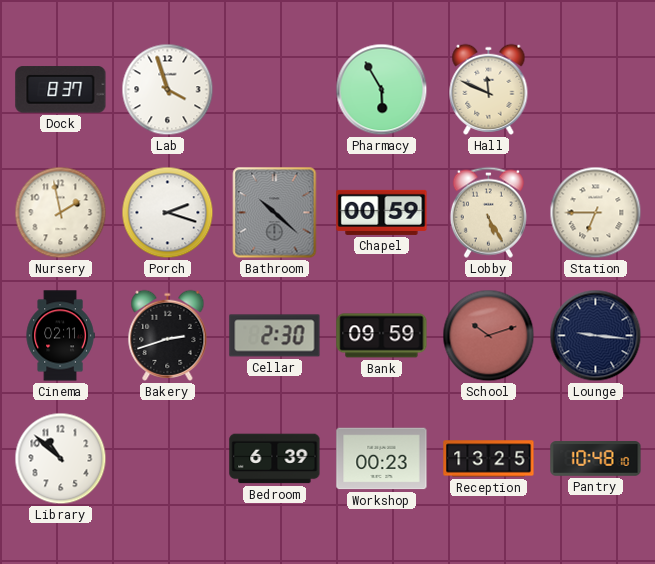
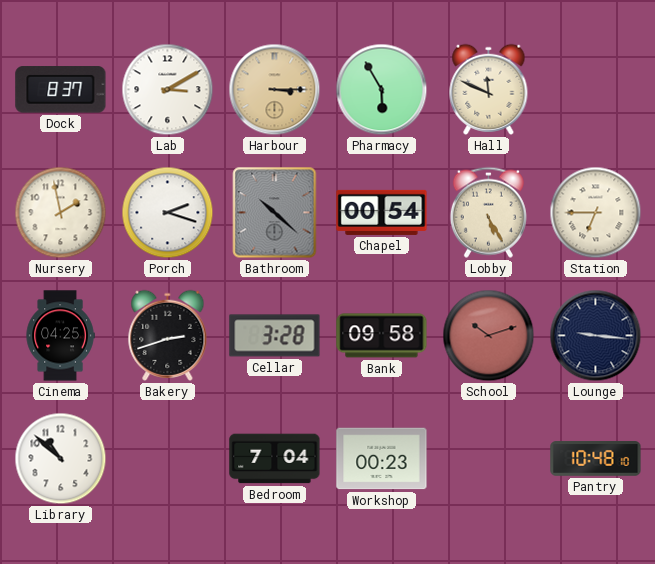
Lab: 3:57 -> 3:10 (168, 90)
Harbour: none -> 3:15 (275, 90)
Chapel: 00:59 -> 00:54 (382, 212)
Cinema: 02:11 -> 04:25 (60, 336)
Cellar: 2:30 -> 3:28 (275, 336)
Bank: 09:59 -> 09:58 (382, 336)
Bedroom: 6:39 -> 7:04 (275, 459)
Reception: 13:25 -> none (489, 459)
